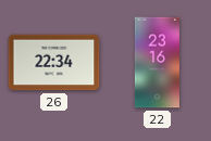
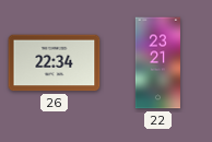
22: 23:16 -> 23:21 (157, 63)
